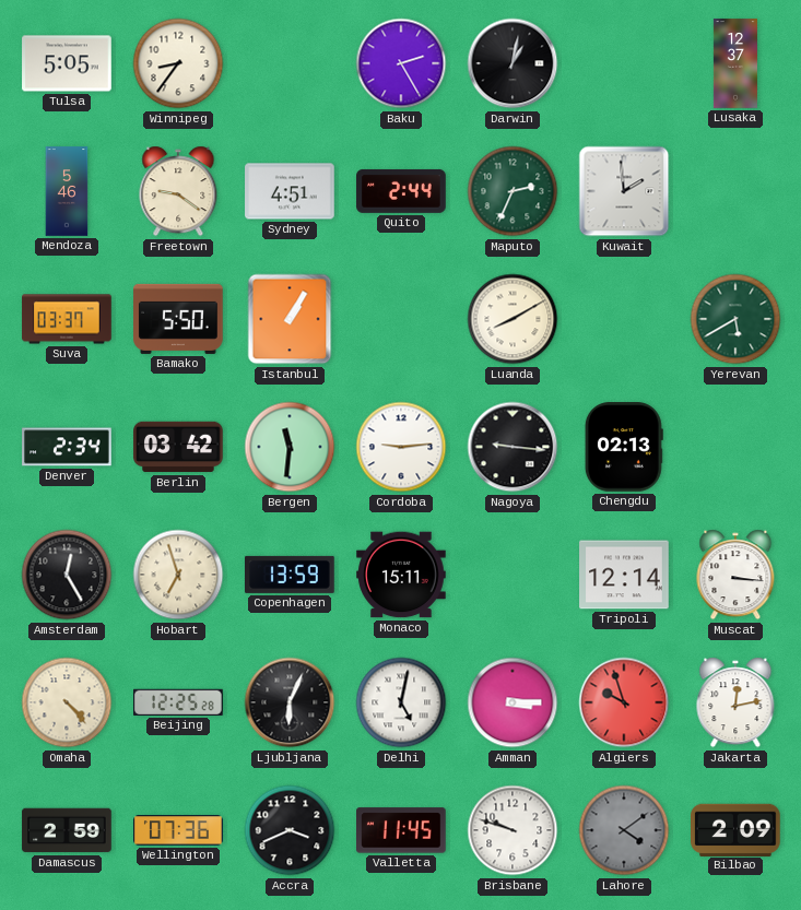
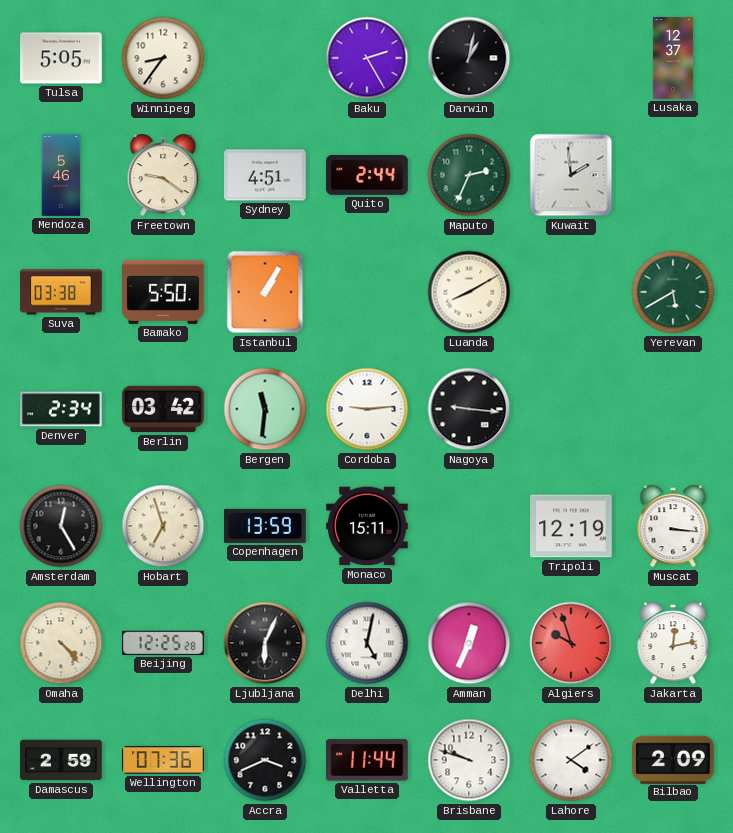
Suva: 03:37 -> 03:38 (61, 292)
Chengdu: 02:13 -> none (624, 447)
Tripoli: 12:14 -> 12:19 (571, 526)
Amman: 3:15 -> 12:34 (469, 643)
Valletta: 11:45 -> 11:44 (368, 760)
Lahore dial: grey -> white (571, 760)
